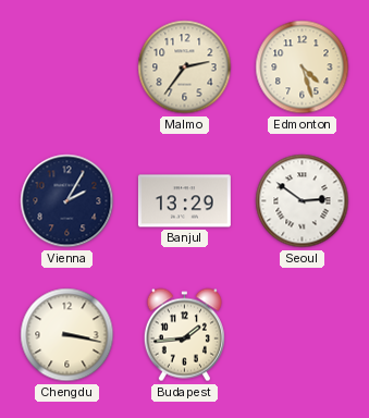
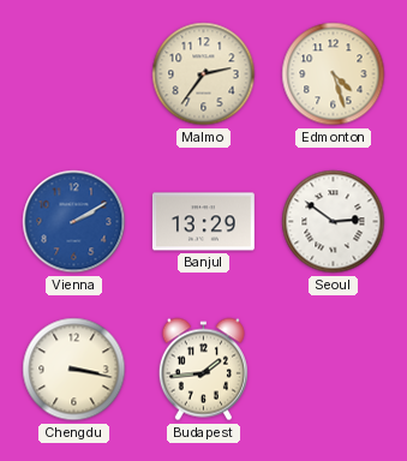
Vienna: 2:05 -> 2:10 (74, 222)
Vienna dial: navy -> blue (74, 222)
